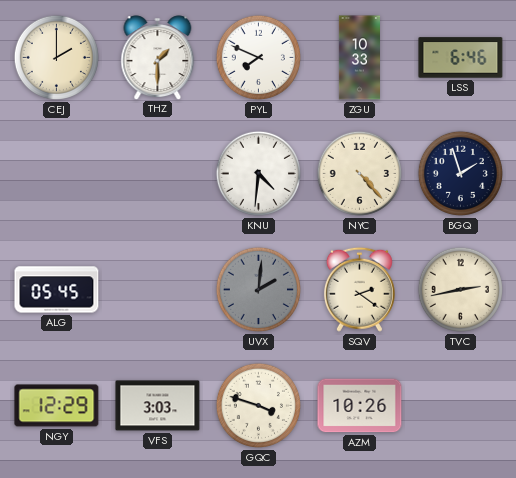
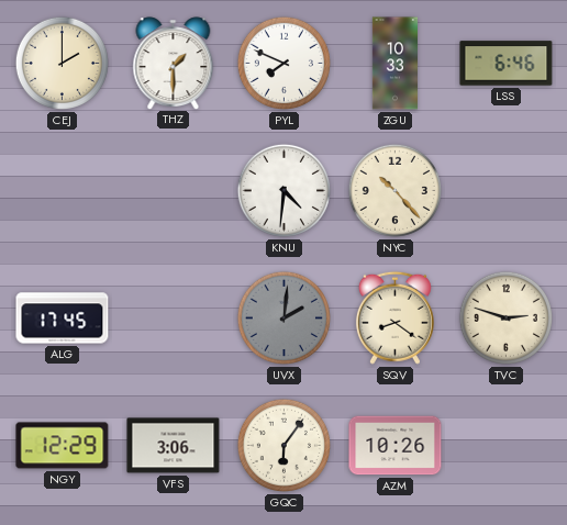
NYC: 4:23 -> 10:23 (394, 190)
BGQ: 1:57 -> none (460, 173)
ALG: 05:45 -> 17:45 (63, 319)
SQV: 2:21 -> 8:21 (394, 317)
TVC: 2:43 -> 2:48 (505, 317)
VFS: 3:03 -> 3:06 (174, 446)
GQC: 3:48 -> 6:06 (283, 445)
